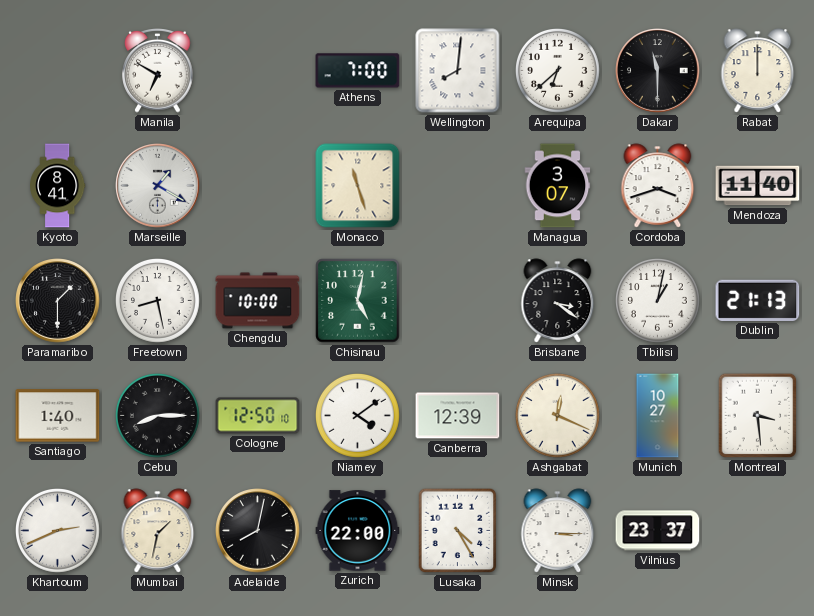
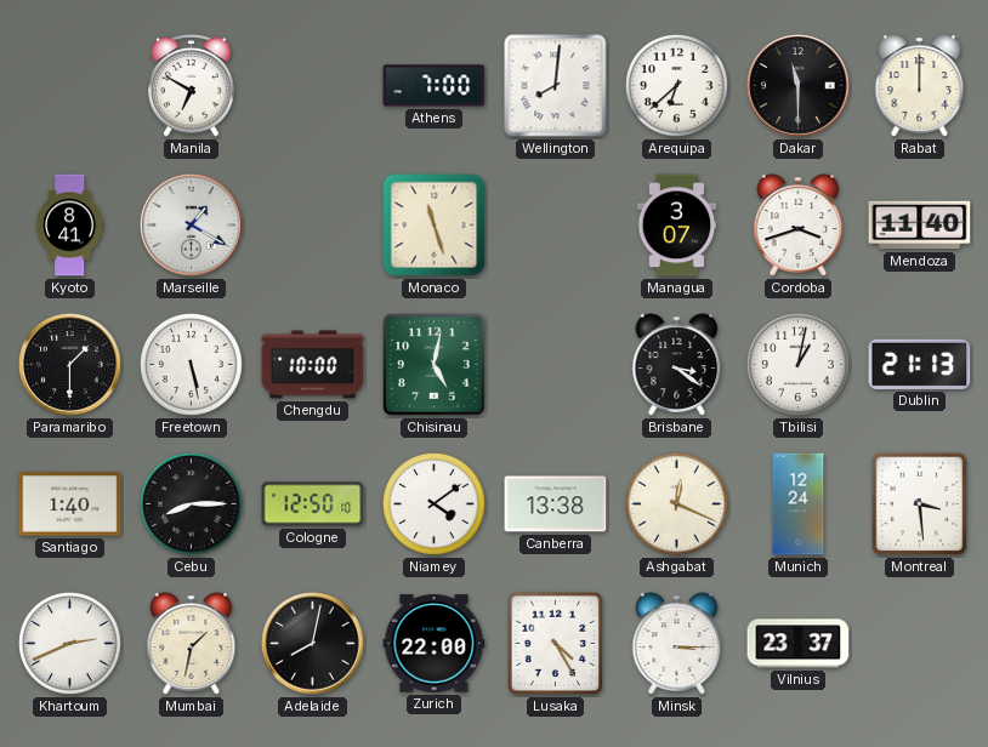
Freetown: 8:28 -> 5:28 (192, 365)
Canberra: 12:39 -> 13:38 (556, 504)
Munich: 10:27 -> 12:24 (799, 504)
